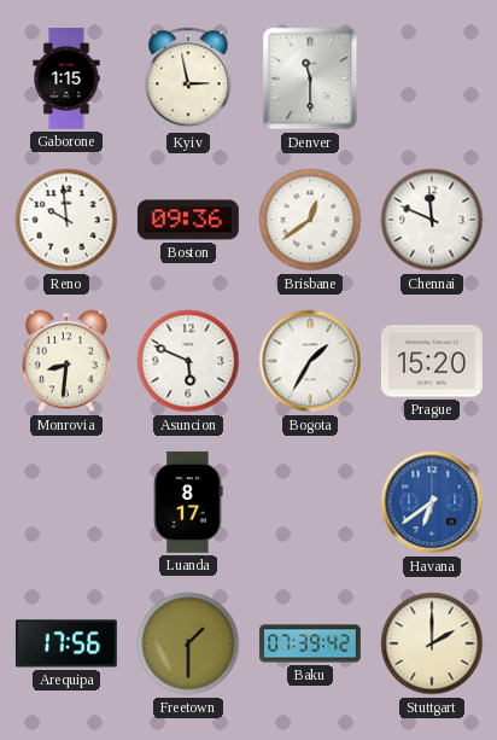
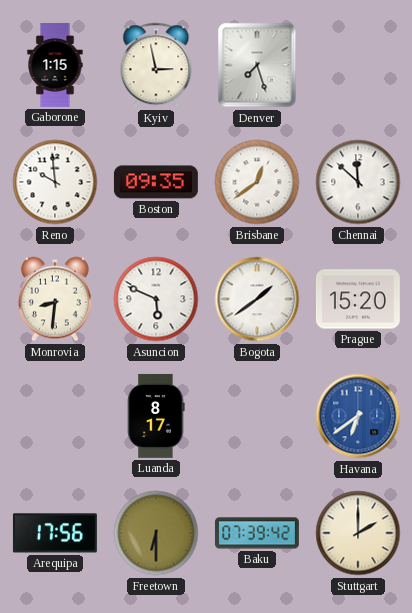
Denver: 11:30 -> 7:27 (257, 65)
Boston: 09:36 -> 09:35 (156, 182)
Chennai: 11:49 -> 11:52 (358, 182)
Bogota: 1:35 -> 1:39 (257, 299)
Freetown: 1:30 -> 6:30 (156, 533)
